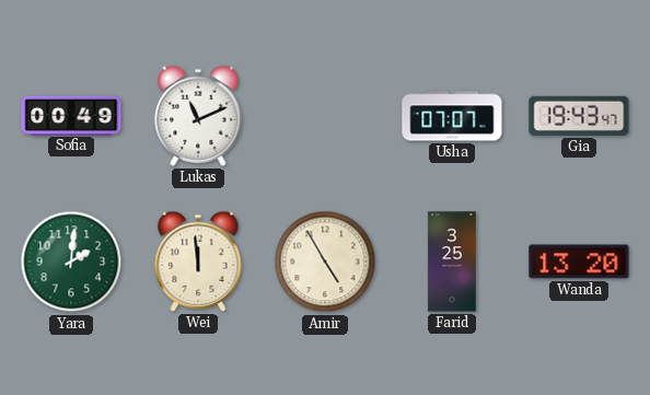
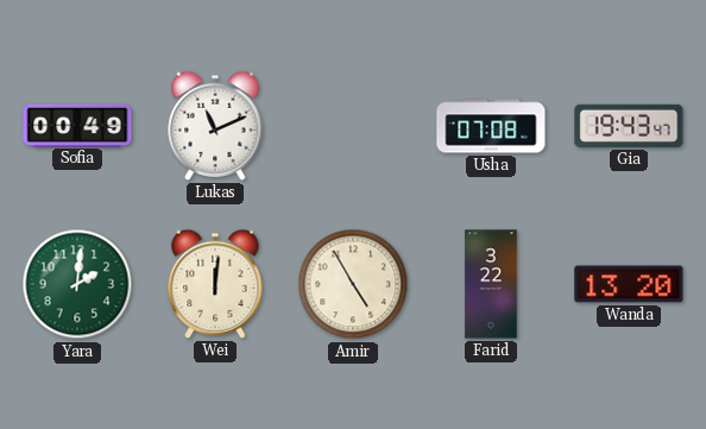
Usha: 07:07 -> 07:08 (491, 126)
Wei: 11:59 -> 12:01 (215, 284)
Farid: 3:25 -> 3:22 (491, 284)
